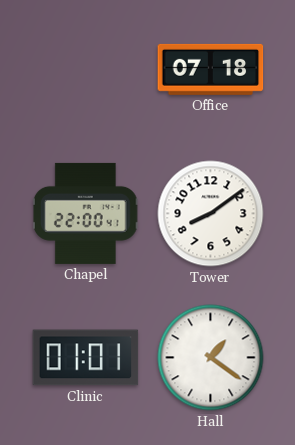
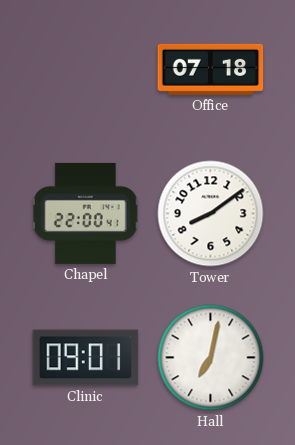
Clinic: 01:01 -> 09:01 (86, 358)
Hall: 1:21 -> 7:02 (211, 358)
